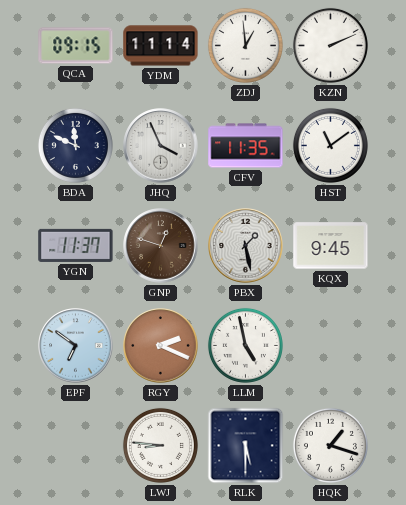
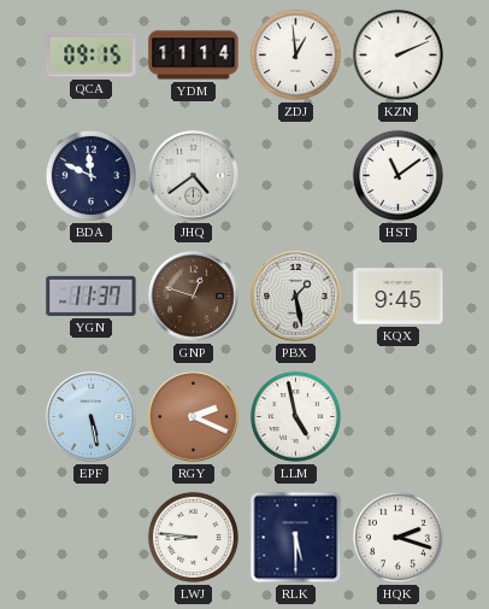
JHQ: 3:56 -> 4:39 (194, 176)
CFV: 11:35 -> none (246, 146)
EPF: 6:51 -> 5:28 (92, 417)
HQK: 1:18 -> 2:18 (397, 537)
